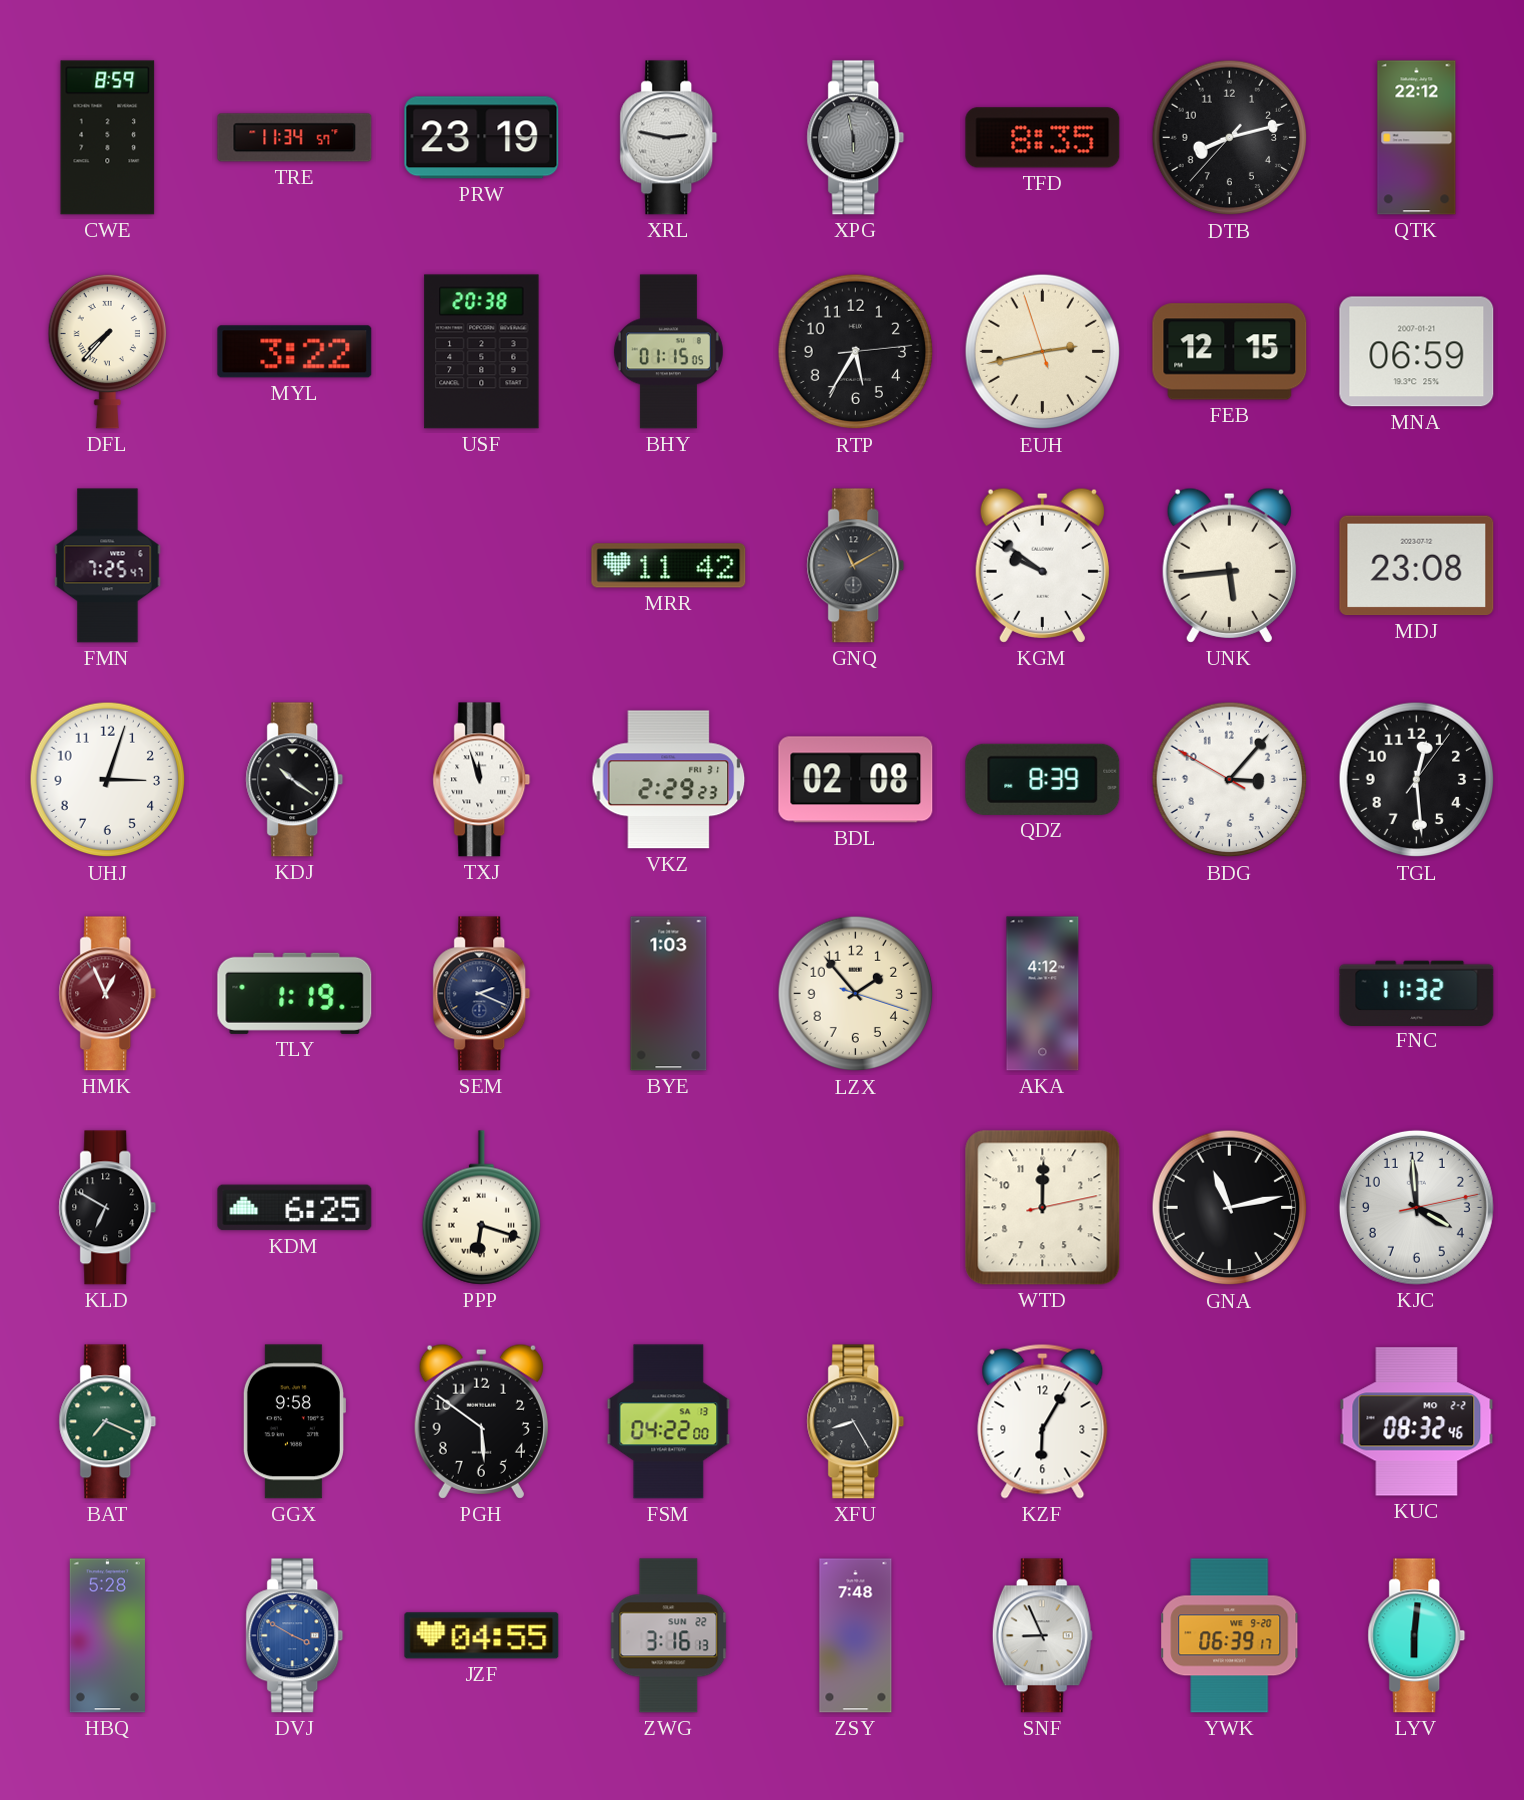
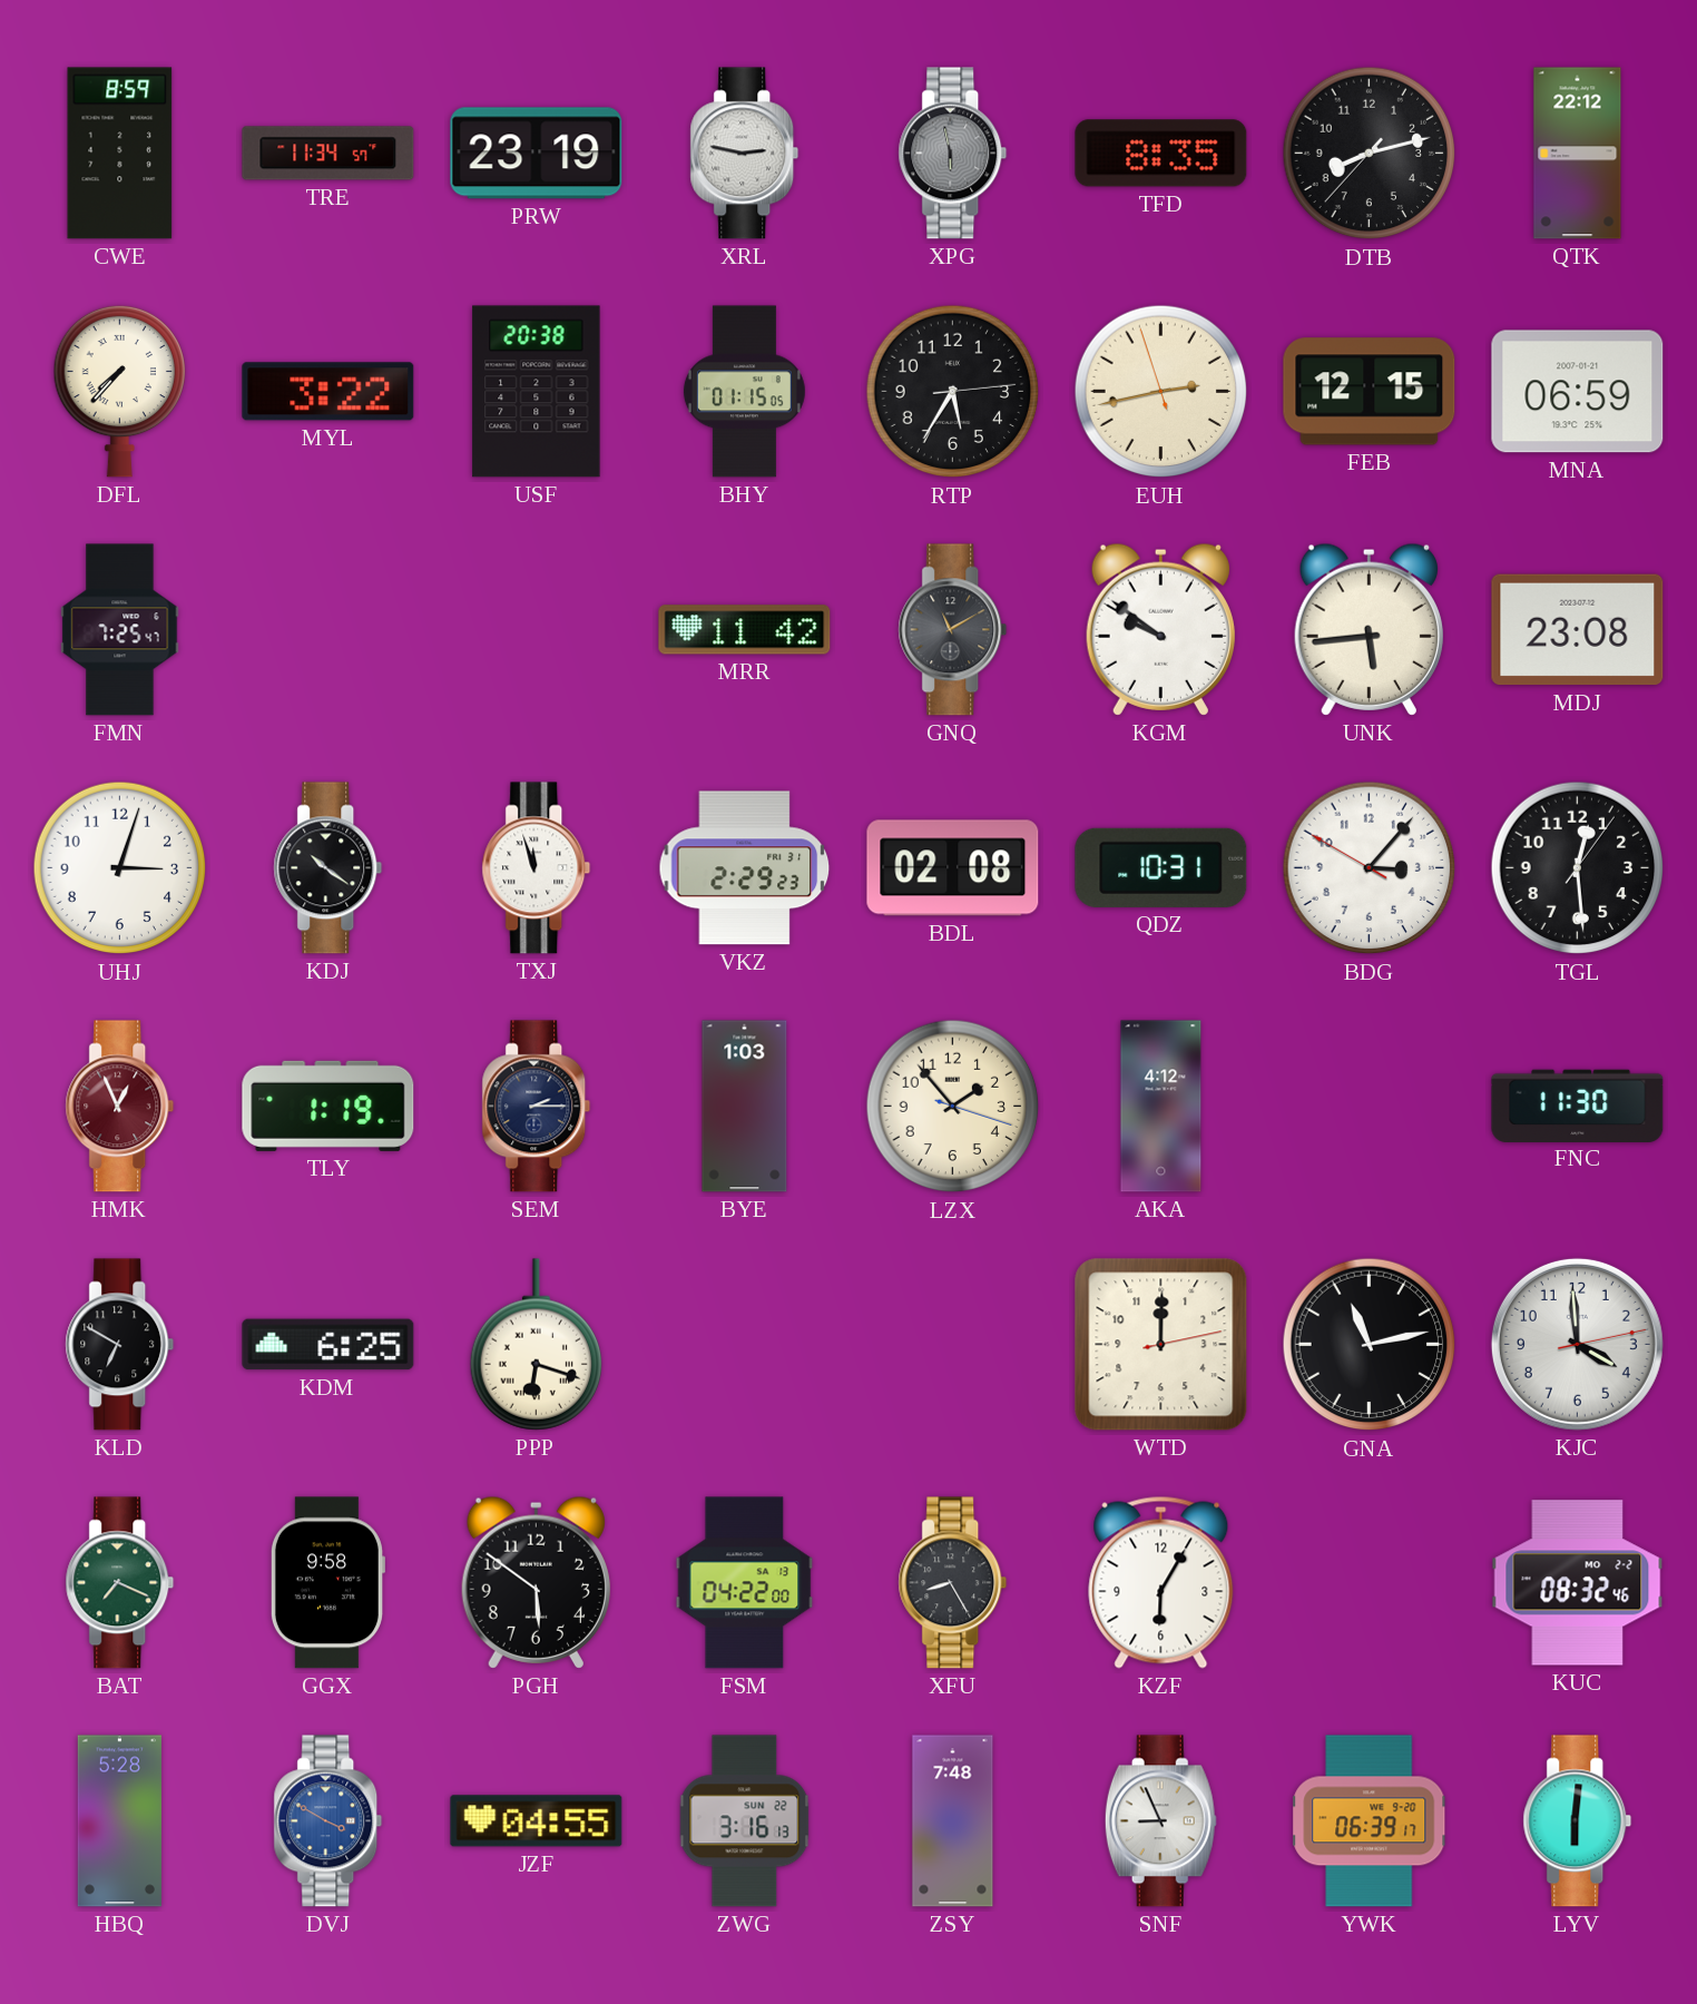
QDZ: 8:39 -> 10:31 (1161, 867)
SEM: 2:19 -> 2:15 (537, 1107)
FNC: 11:32 -> 11:30 (1578, 1106)
